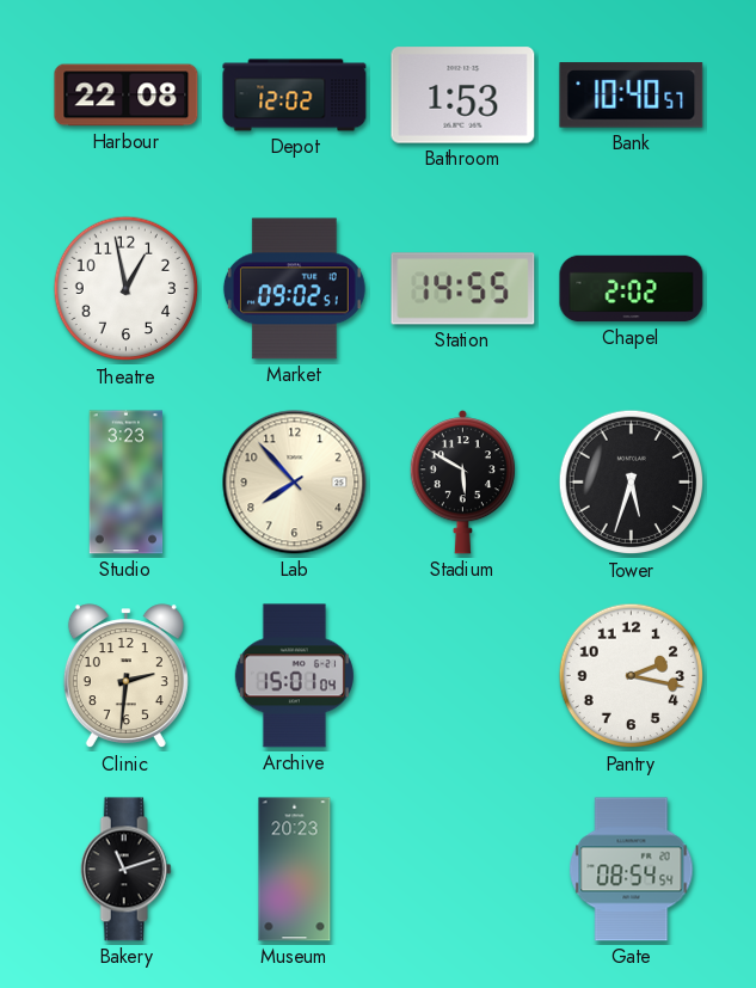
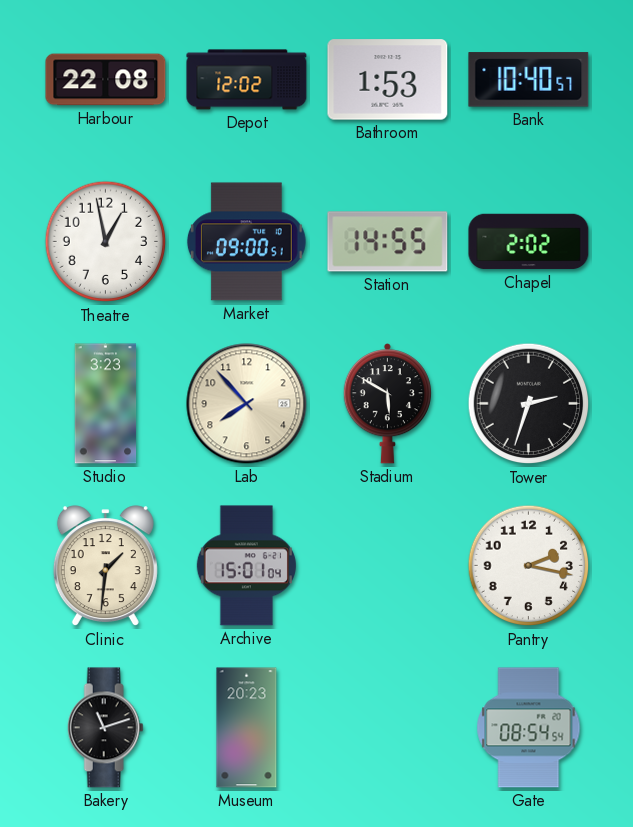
Market: 09:02 -> 09:00 (246, 242)
Tower: 5:33 -> 2:33 (529, 404)
Clinic: 2:31 -> 1:31 (105, 566)
